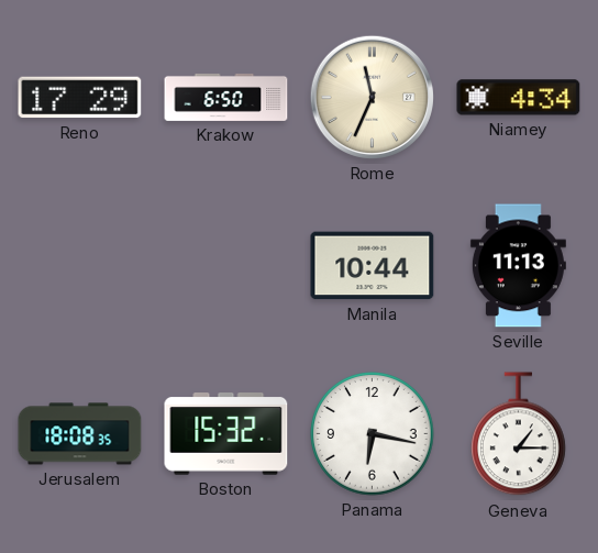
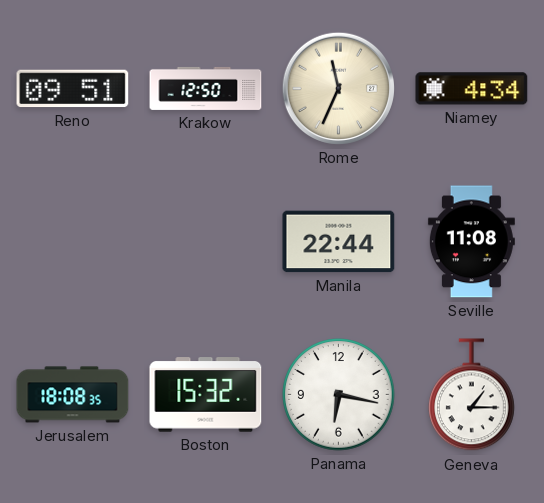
Reno: 17:29 -> 09:51 (73, 89)
Krakow: 6:50 -> 12:50 (206, 88)
Manila: 10:44 -> 22:44 (339, 242)
Seville: 11:13 -> 11:08 (471, 242)
